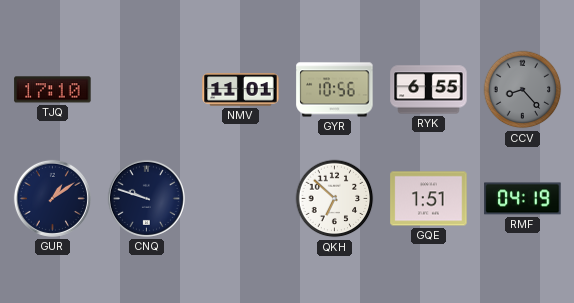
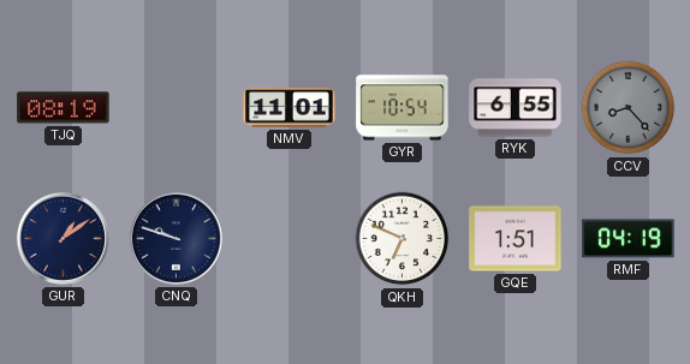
TJQ: 17:10 -> 08:19 (64, 108)
GYR: 10:56 -> 10:54 (403, 108)
QKH: 6:52 -> 6:49 (403, 239)
